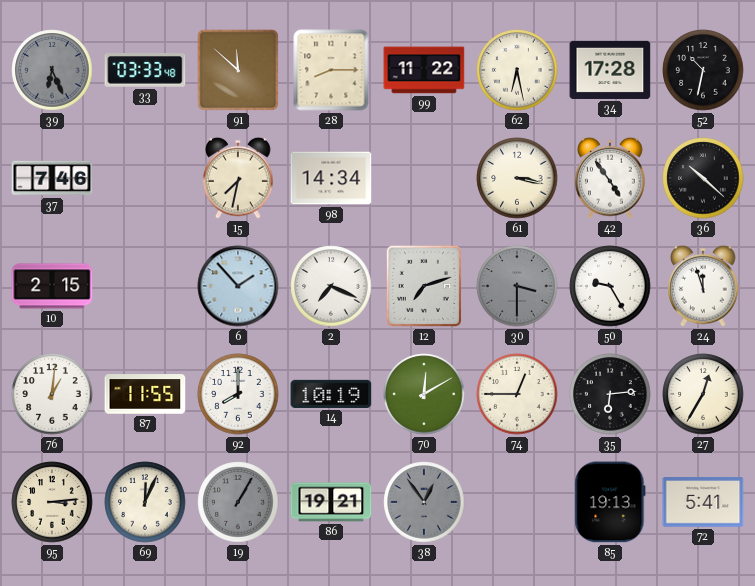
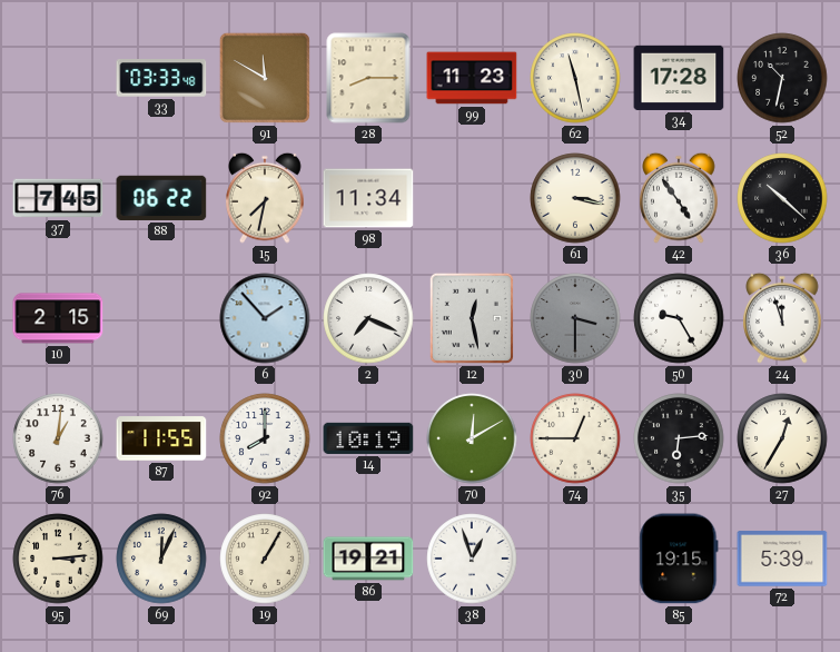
39: 6:26 -> none (52, 70)
91: 11:52 -> 11:50 (265, 78)
99: 11:22 -> 11:23 (472, 78)
62: 6:28 -> 11:28 (575, 78)
37: 7:46 -> 7:45 (58, 198)
88: none -> 06:22 (161, 198)
98: 14:34 -> 11:34 (368, 198)
12: 7:12 -> 12:28 (472, 318)
19 dial: grey -> cream (265, 559)
38: 12:54 -> 12:57 (472, 559)
38 dial: grey -> white (472, 559)
85: 19:13 -> 19:15 (679, 559)
72: 5:41 -> 5:39 (782, 559)
